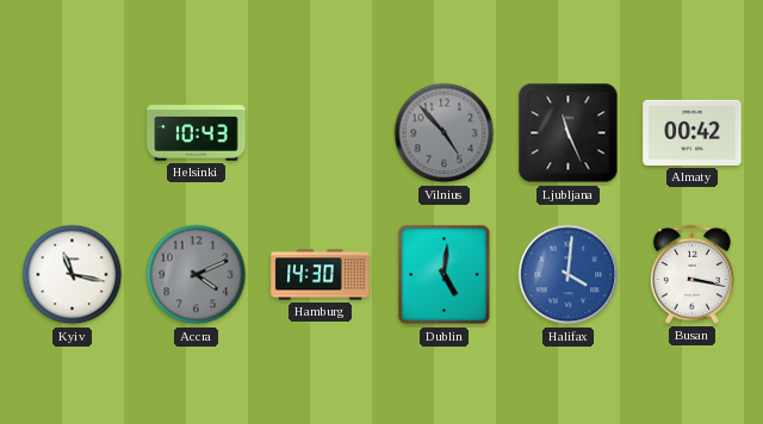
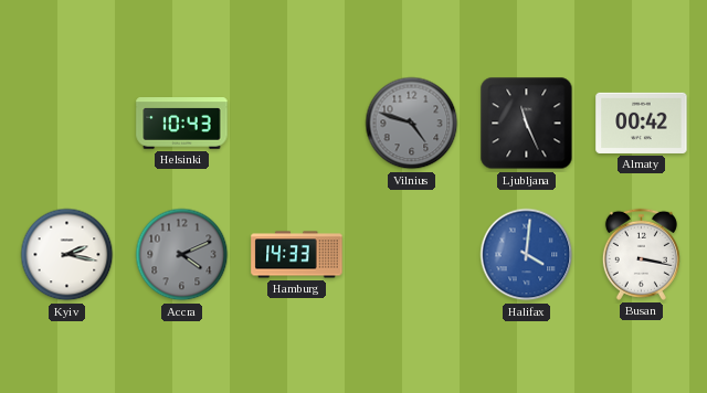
Vilnius: 4:53 -> 4:48 (412, 124)
Kyiv: 11:17 -> 2:17 (67, 255)
Hamburg: 14:30 -> 14:33 (297, 255)
Dublin: 5:01 -> none (445, 275)
